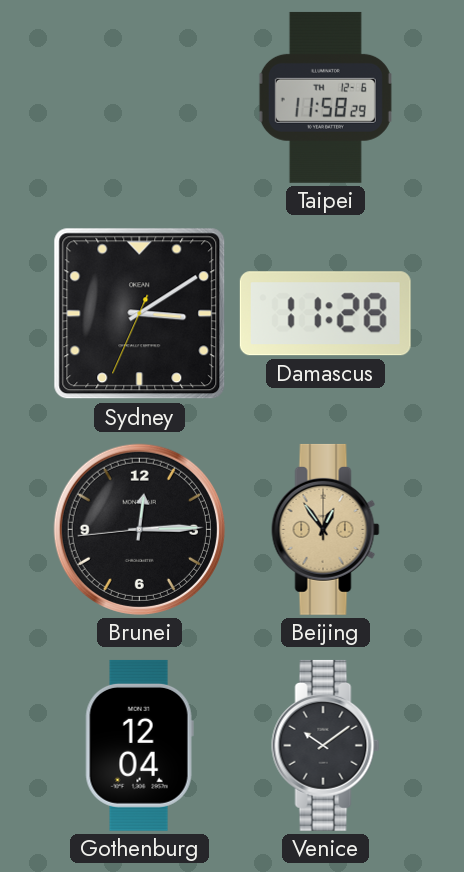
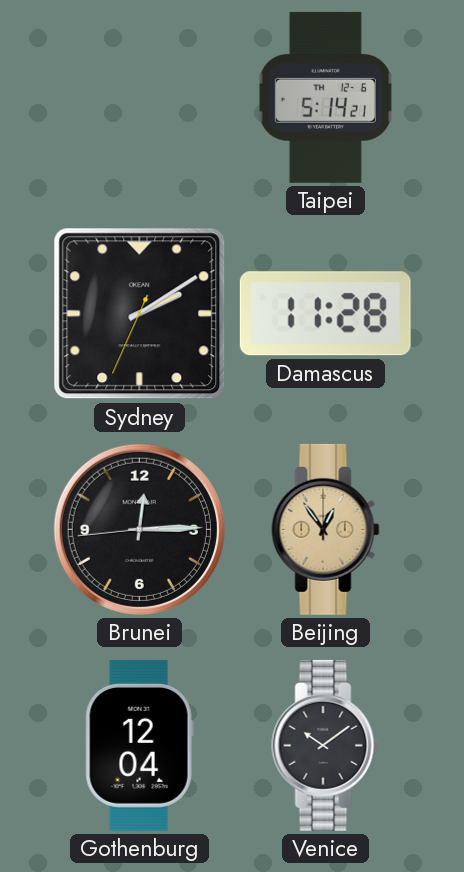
Taipei: 11:58 -> 5:14 (325, 97)
Sydney: 3:09 -> 2:09 (140, 314)
